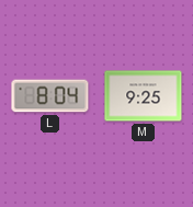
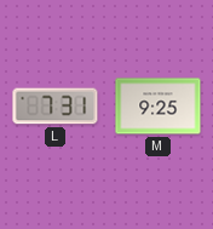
L: 8:04 -> 7:31 (56, 107)
